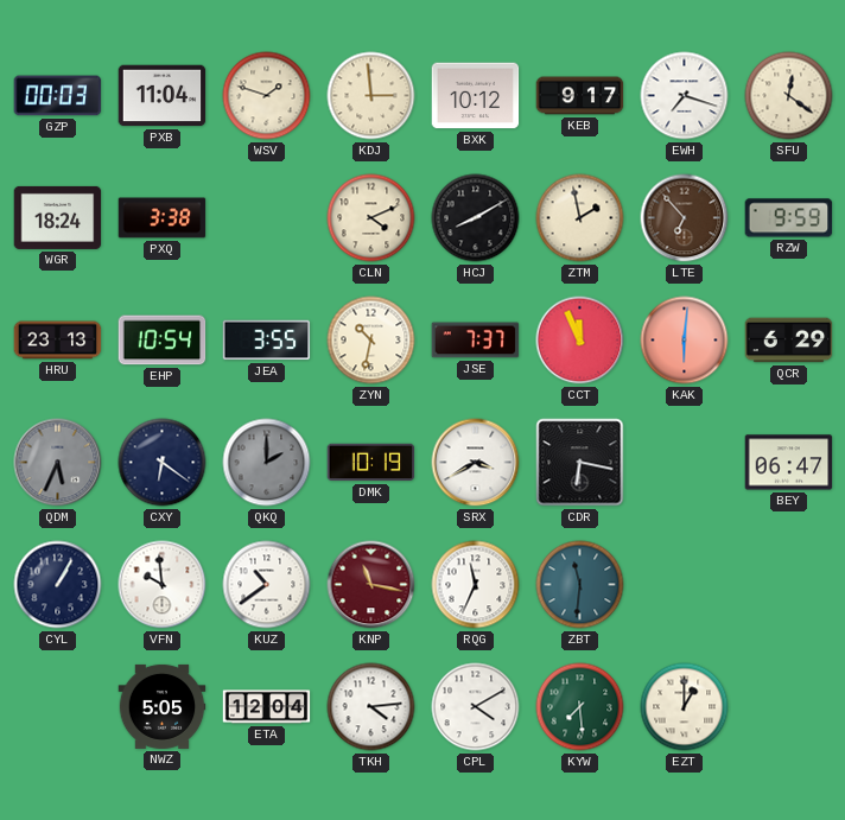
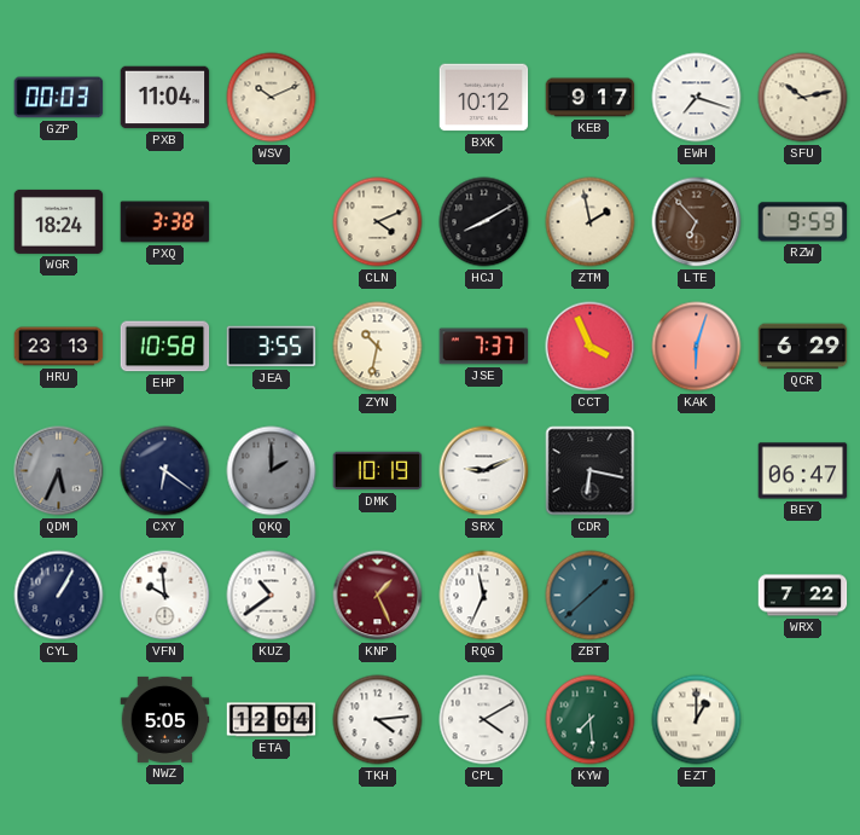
WSV: 1:48 -> 10:11 (272, 98)
KDJ: 2:59 -> none (371, 96)
SFU: 12:21 -> 10:13 (803, 98)
EHP: 10:54 -> 10:58 (165, 347)
CCT: 11:56 -> 3:56 (591, 347)
KAK: 6:01 -> 6:03 (697, 347)
SRX: 3:40 -> 9:11 (484, 471)
KNP: 11:17 -> 1:26 (378, 596)
ZBT: 11:31 -> 1:38 (591, 596)
WRX: none -> 7:22 (803, 596)
